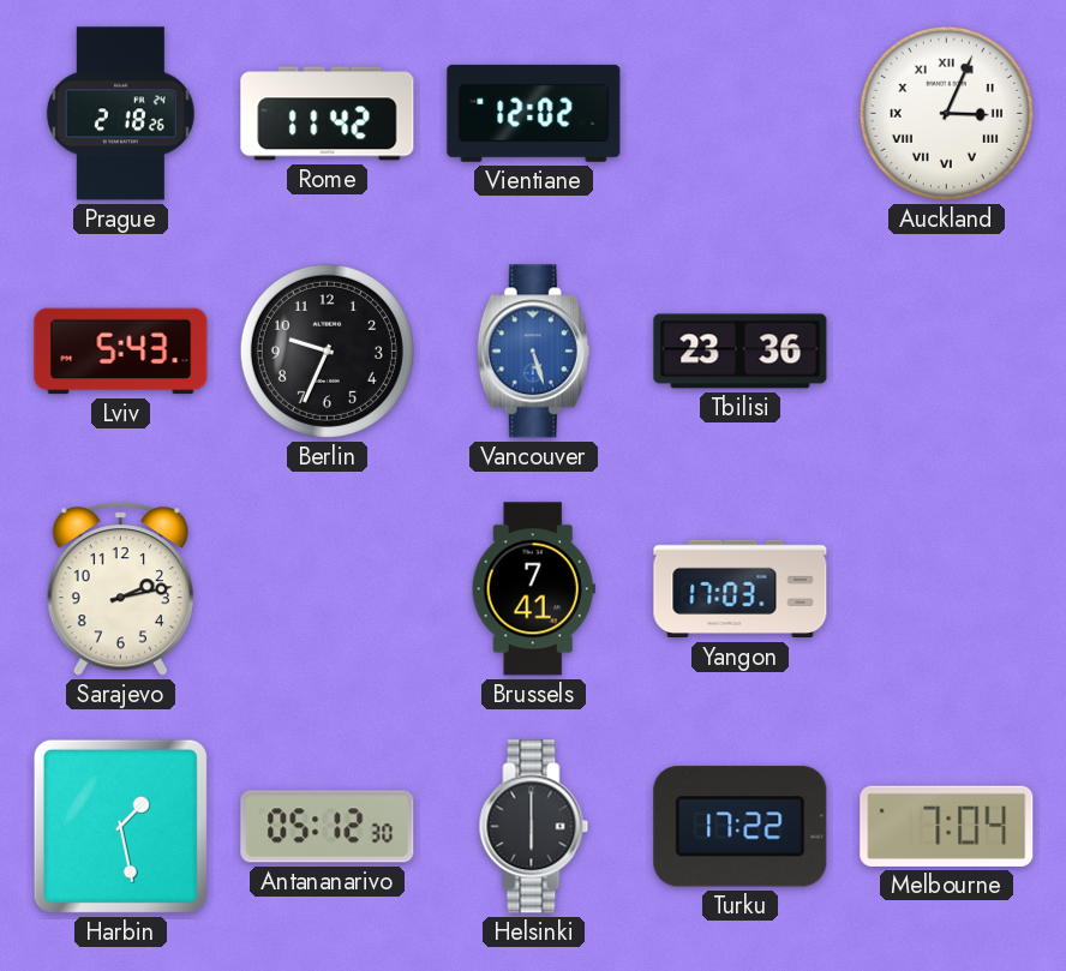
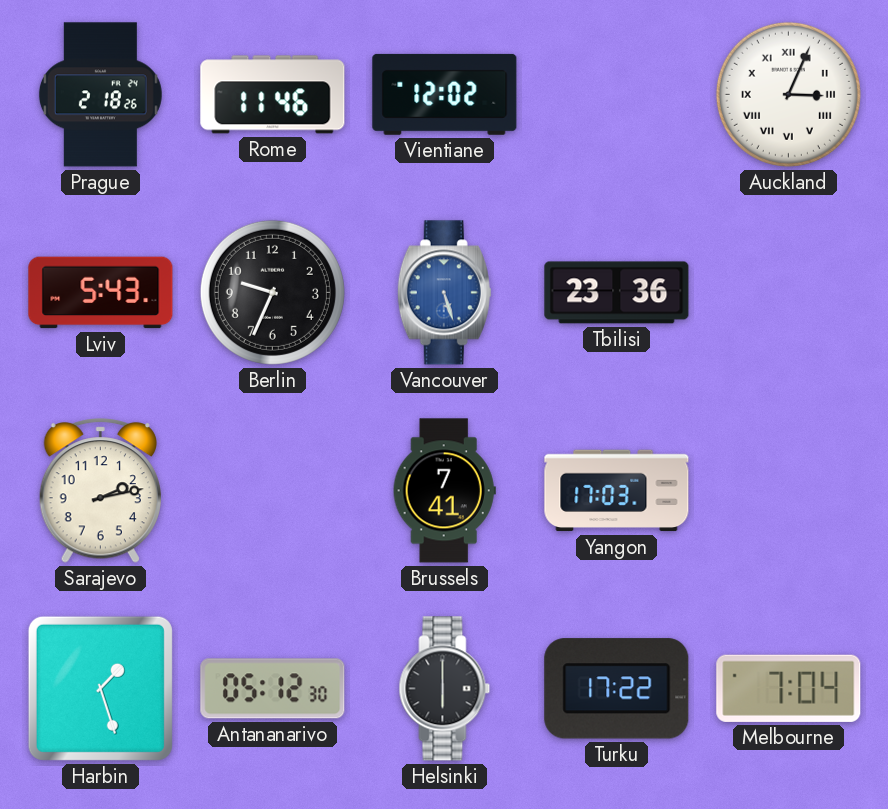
Rome: 11:42 -> 11:46 (273, 95)
Harbin: 1:28 -> 1:27 (100, 688)
